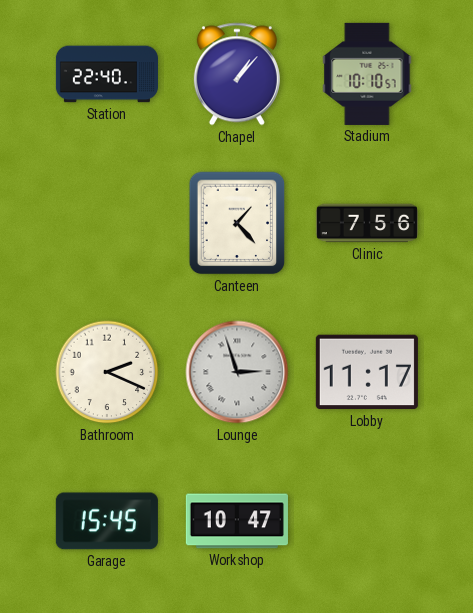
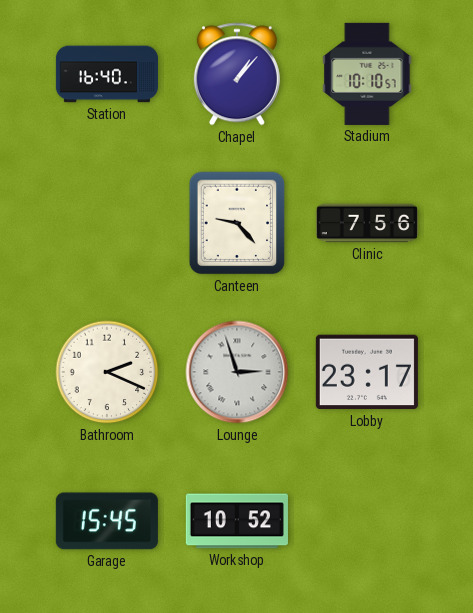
Station: 22:40 -> 16:40 (107, 74)
Canteen: 1:23 -> 9:23 (237, 223)
Lobby: 11:17 -> 23:17 (367, 372)
Workshop: 10:47 -> 10:52 (237, 521)
